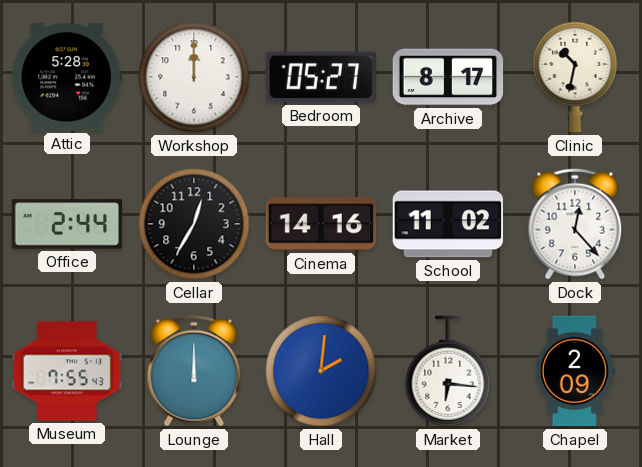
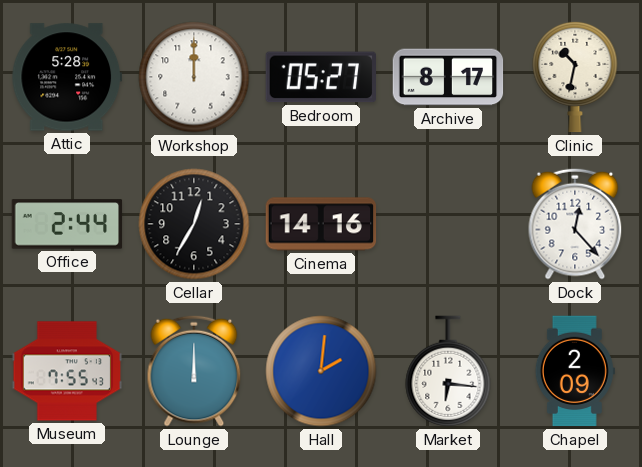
School: 11:02 -> none (448, 224)
